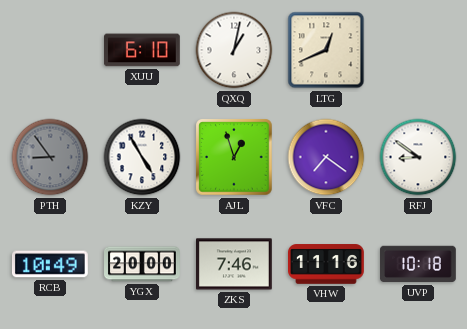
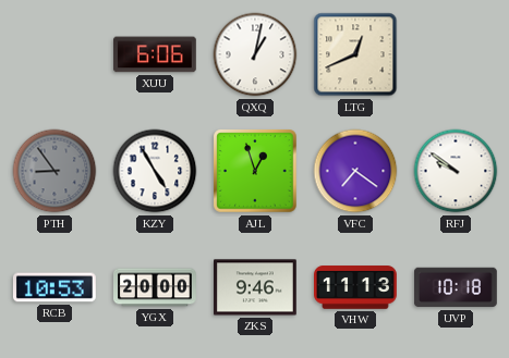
XUU: 6:10 -> 6:06 (156, 54)
RFJ: 8:51 -> 9:51 (456, 171)
RCB: 10:49 -> 10:53 (54, 287)
ZKS: 7:46 -> 9:46 (256, 287)
VHW: 11:16 -> 11:13 (356, 287)
